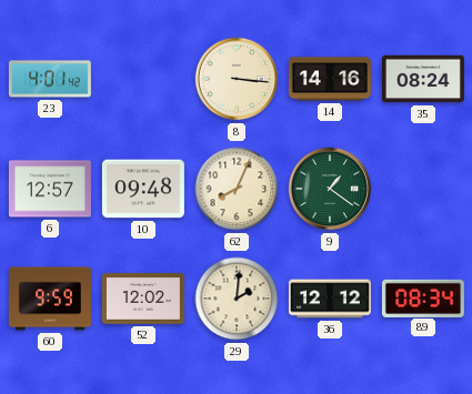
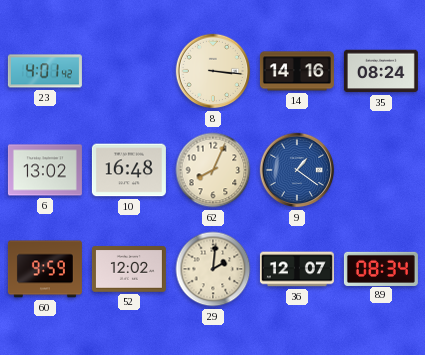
6: 12:57 -> 13:02 (45, 170)
10: 09:48 -> 16:48 (129, 170)
9 dial: green -> blue (297, 170)
36: 12:12 -> 12:07 (297, 269)
